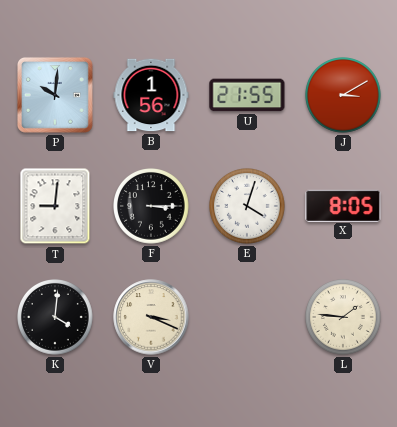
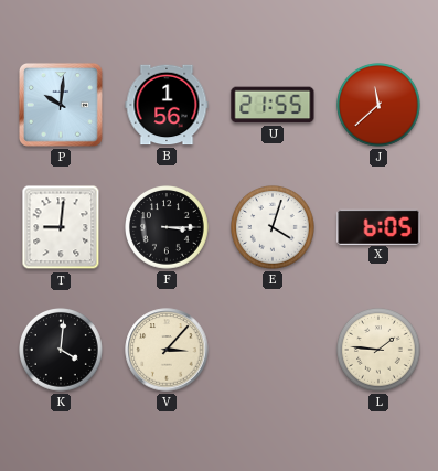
J: 3:10 -> 11:38 (380, 106)
X: 8:05 -> 6:05 (378, 226)
V: 3:19 -> 3:07 (167, 350)
